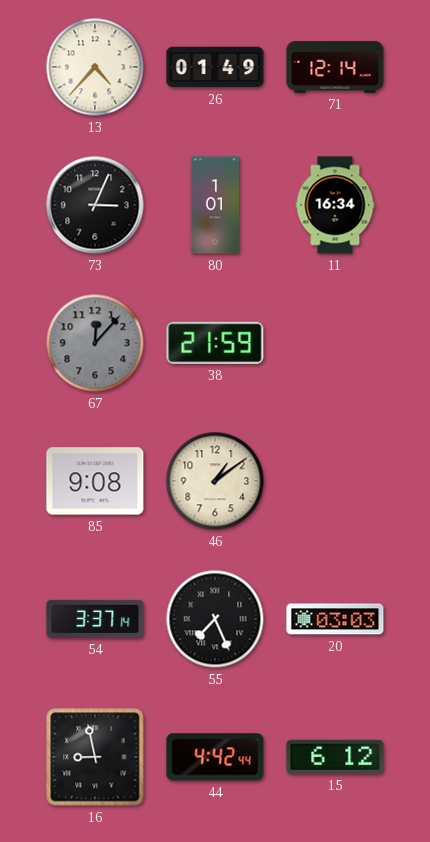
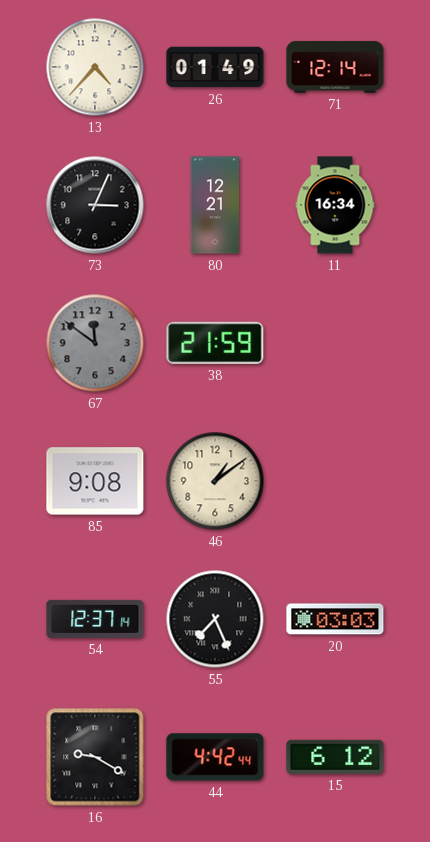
80: 1:01 -> 12:21 (215, 205)
67: 12:07 -> 11:51 (95, 343)
54: 3:37 -> 12:37 (95, 619)
16: 8:58 -> 9:20 (95, 757)
